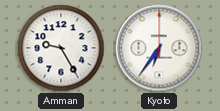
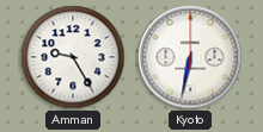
Kyoto: 6:36 -> 6:32 (190, 57)
